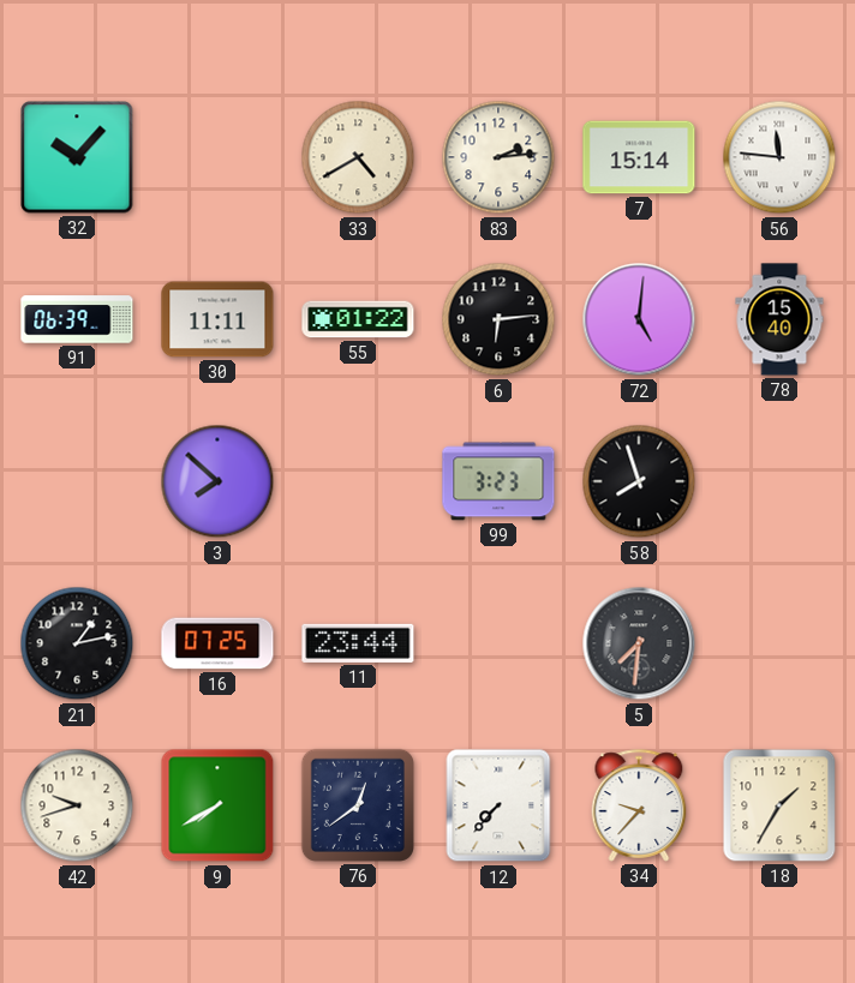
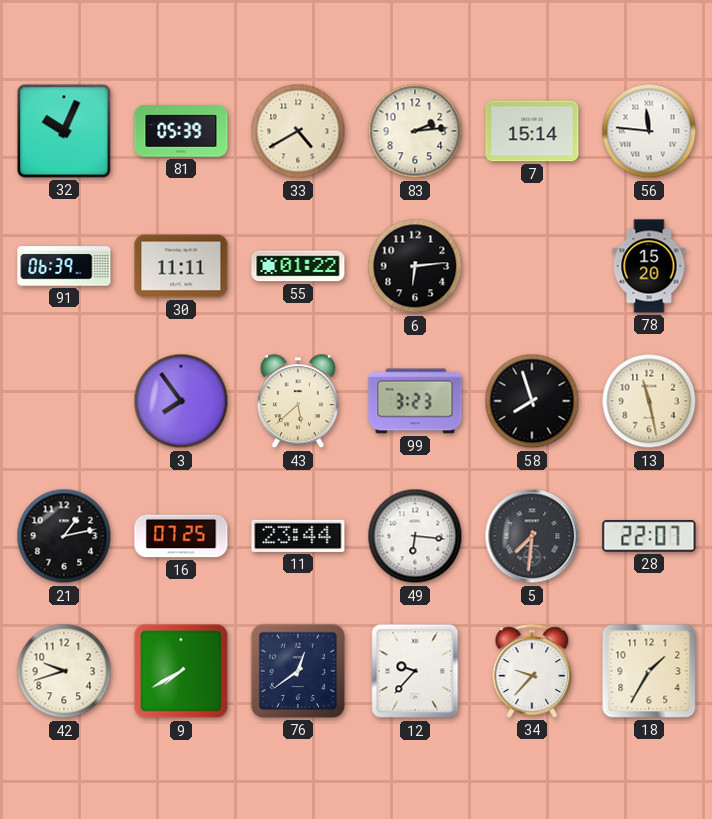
32: 10:07 -> 10:04 (64, 131)
81: none -> 05:39 (181, 131)
72: 5:01 -> none (639, 319)
78: 15:40 -> 15:20 (649, 266)
3: 7:52 -> 7:54 (181, 401)
43: none -> 5:38 (298, 402)
13: none -> 11:28 (649, 401)
49: none -> 6:16 (415, 536)
28: none -> 22:07 (649, 536)
12: 7:37 -> 9:37 (415, 671)
